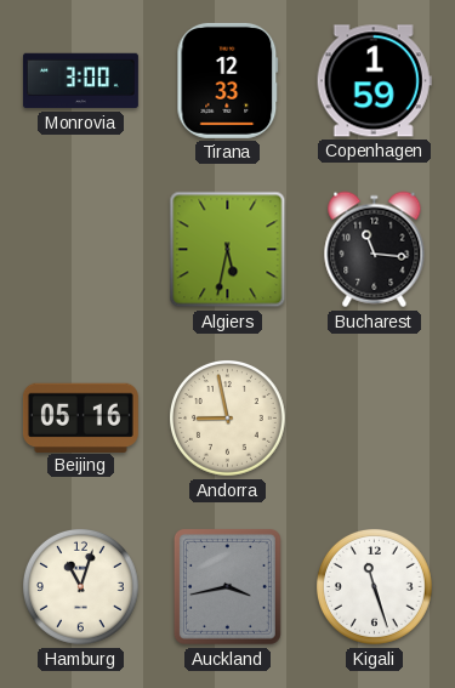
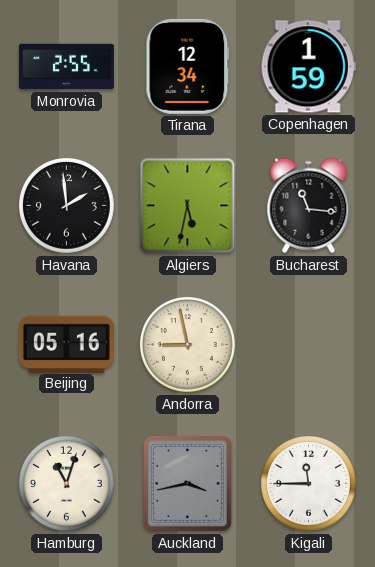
Monrovia: 3:00 -> 2:55 (66, 67)
Tirana: 12:33 -> 12:34 (188, 66)
Havana: none -> 1:59 (67, 206)
Kigali: 11:27 -> 11:45 (309, 484)
